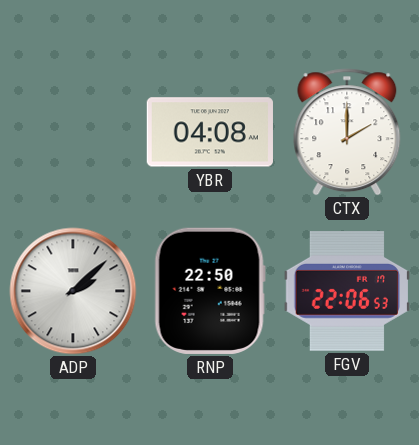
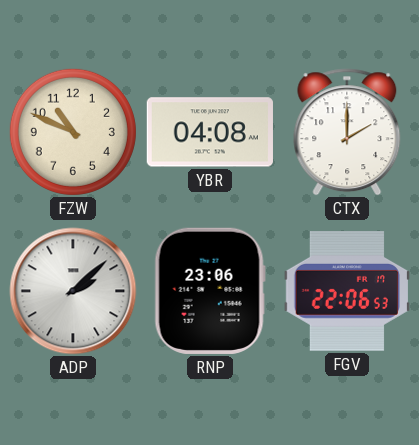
FZW: none -> 10:49 (73, 132)
RNP: 22:50 -> 23:06 (210, 291)
